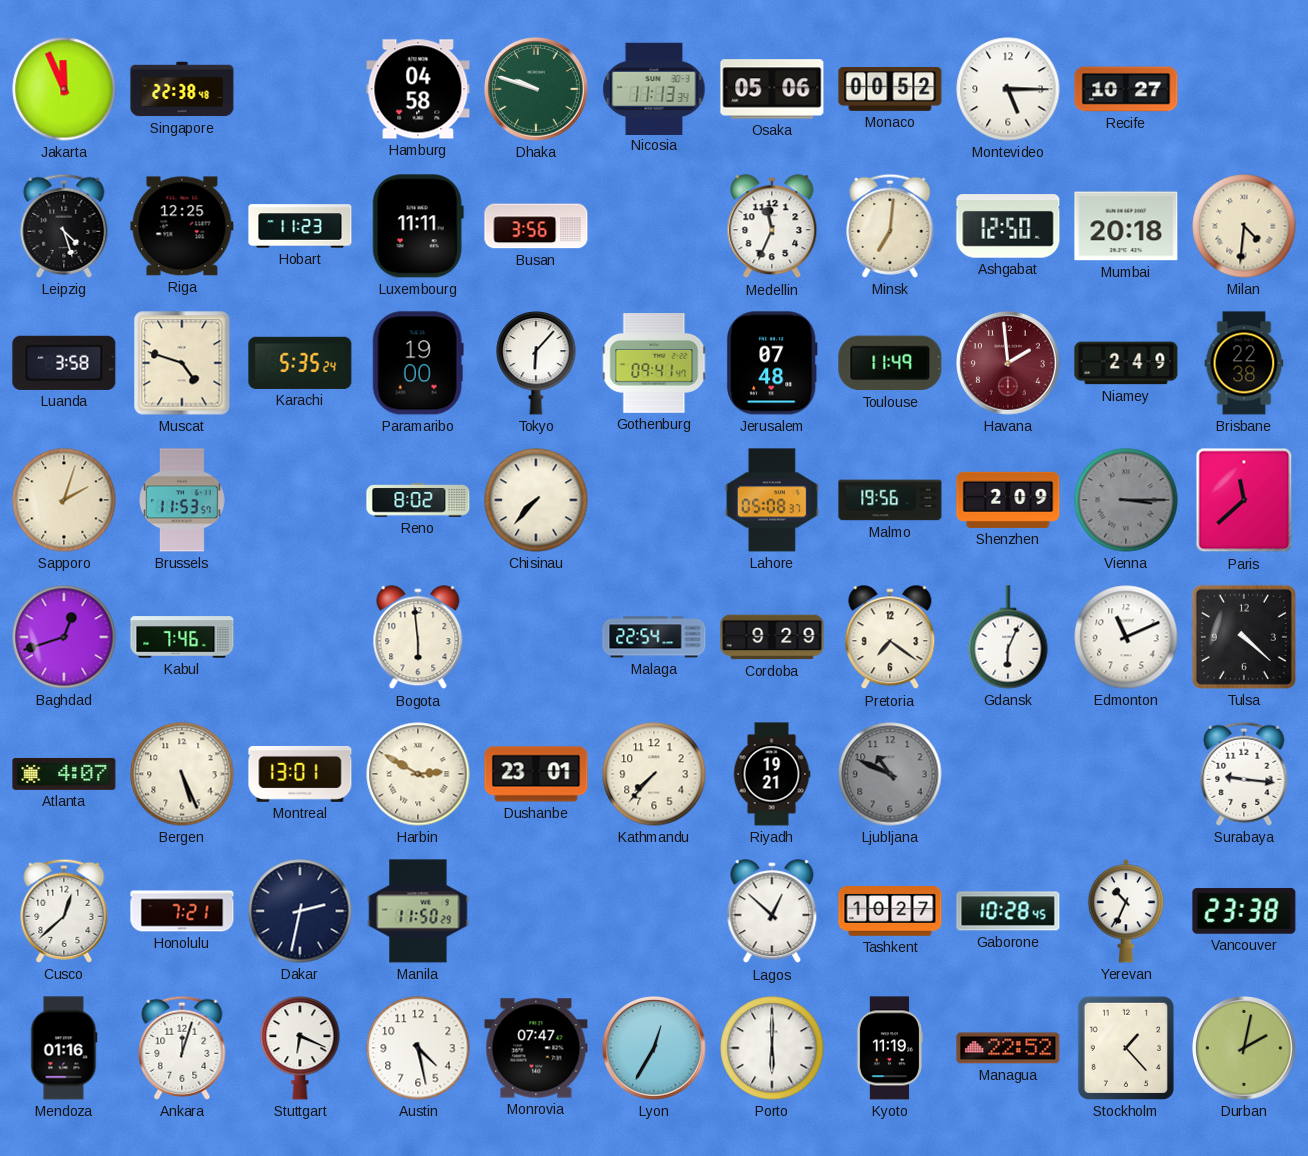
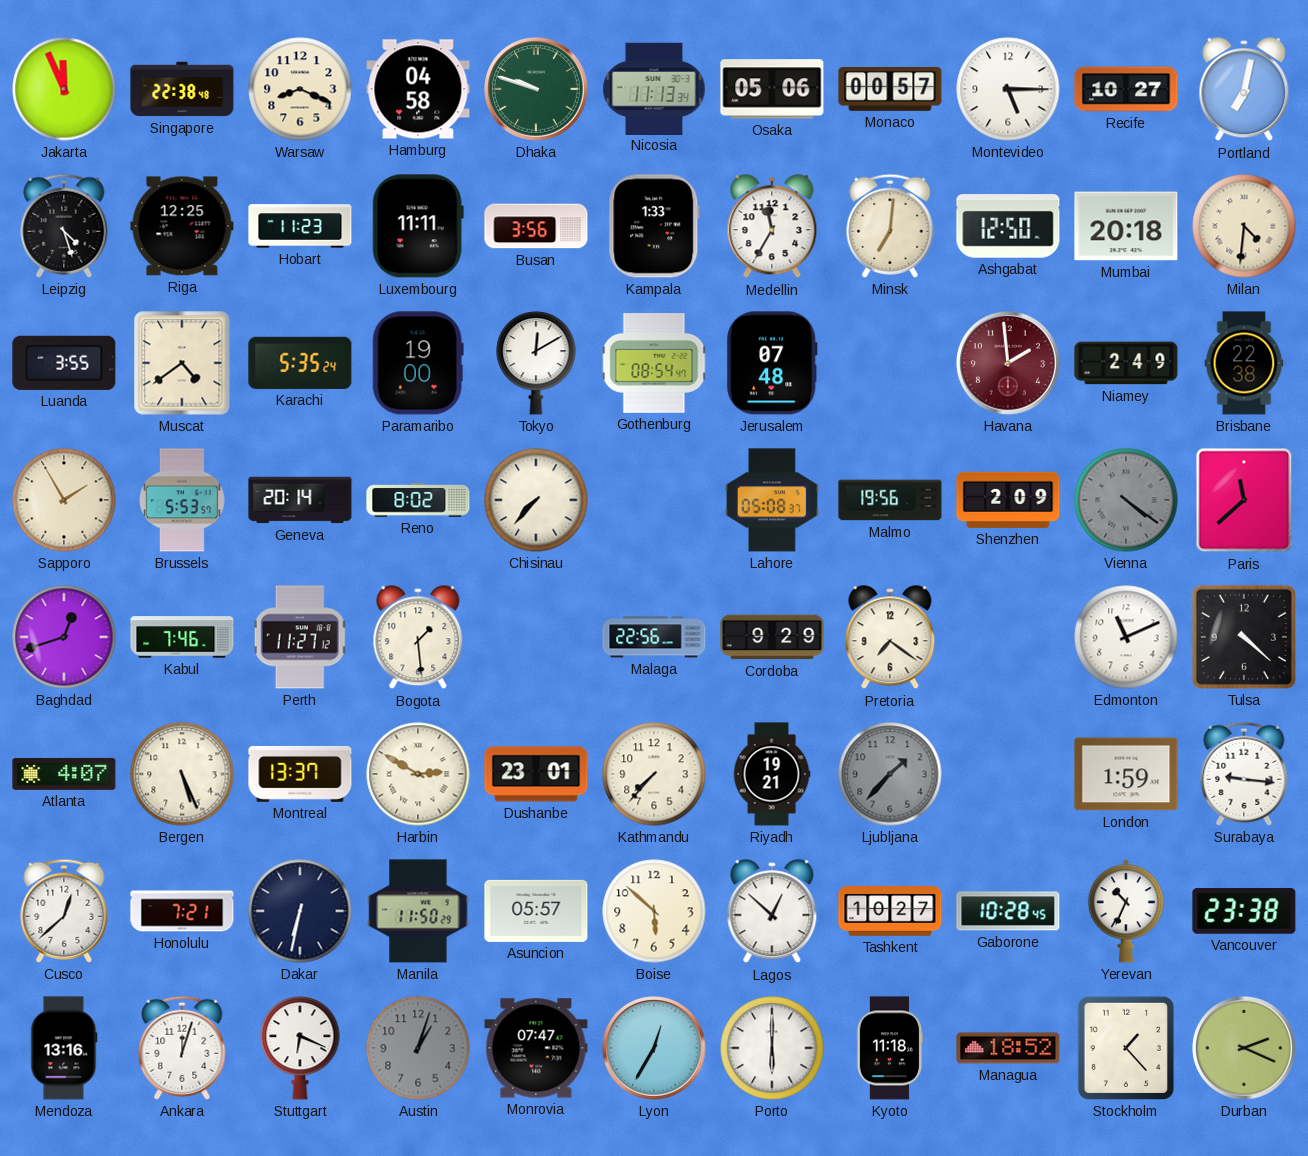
Warsaw: none -> 8:19 (300, 89)
Monaco: 00:52 -> 00:57 (890, 90)
Portland: none -> 7:02 (1244, 90)
Kampala: none -> 1:33 (654, 226)
Medellin: 11:34 -> 11:35 (772, 227)
Luanda: 3:58 -> 3:55 (64, 363)
Muscat: 4:48 -> 4:39 (182, 363)
Tokyo: 6:07 -> 12:10 (536, 364)
Gothenburg: 09:41 -> 08:54 (654, 363)
Toulouse: 11:49 -> none (890, 363)
Sapporo: 2:03 -> 1:55 (64, 500)
Brussels: 11:53 -> 5:53 (183, 500)
Geneva: none -> 20:14 (300, 500)
Vienna: 3:15 -> 4:21 (1126, 500)
Perth: none -> 11:27 (300, 637)
Bogota: 5:59 -> 1:29 (418, 638)
Malaga: 22:54 -> 22:56 (654, 637)
Gdansk: 6:04 -> none (1008, 637)
Montreal: 13:01 -> 13:37 (300, 774)
Ljubljana: 10:49 -> 1:37 (890, 774)
London: none -> 1:59 (1126, 774)
Dakar: 2:32 -> 6:32 (300, 911)
Asuncion: none -> 05:57 (536, 911)
Boise: none -> 5:52 (654, 911)
Mendoza: 01:16 -> 13:16 (64, 1048)
Austin: 4:28 -> 1:03 (418, 1048)
Austin dial: white -> grey (418, 1048)
Kyoto: 11:19 -> 11:18 (889, 1048)
Managua: 22:52 -> 18:52 (1008, 1048)
Durban: 2:02 -> 2:19 (1245, 1049)
